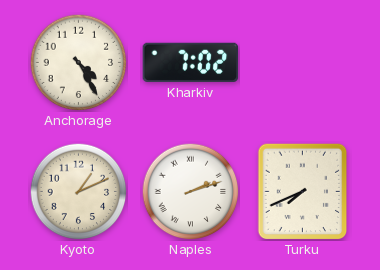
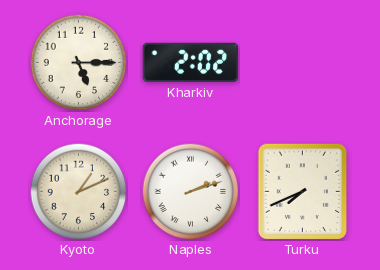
Anchorage: 4:25 -> 5:15 (78, 62)
Kharkiv: 7:02 -> 2:02 (191, 62)
